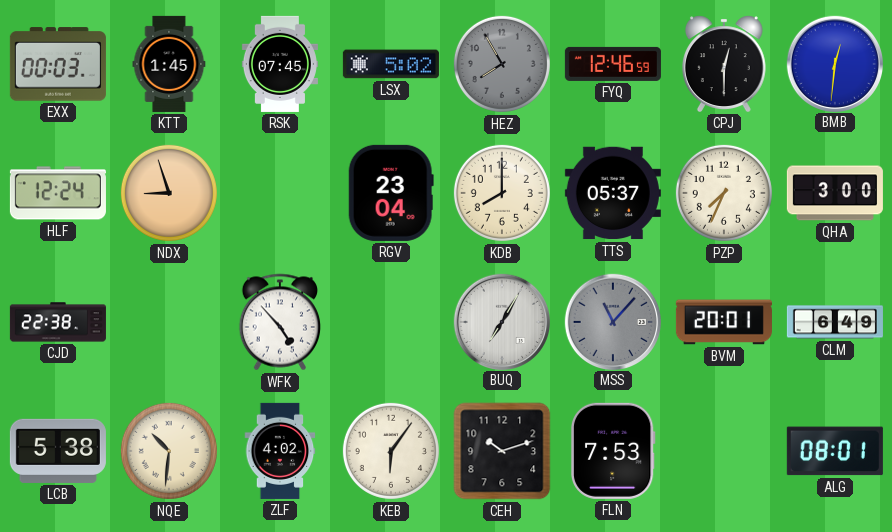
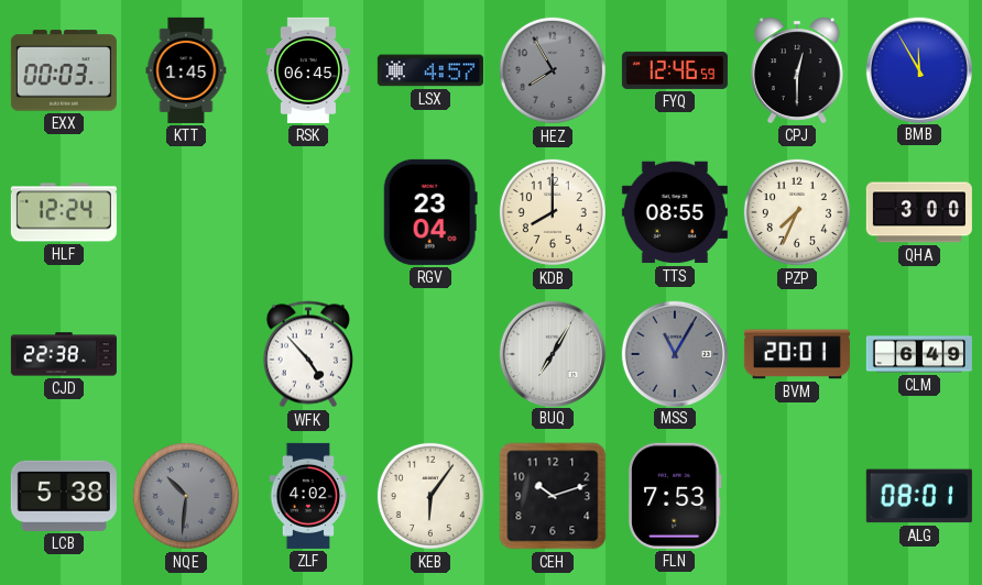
RSK: 07:45 -> 06:45 (308, 70)
LSX: 5:02 -> 4:57 (430, 70)
BMB: 12:31 -> 11:55 (918, 69)
NDX: 8:57 -> none (169, 193)
TTS: 05:37 -> 08:55 (675, 212)
MSS: 11:07 -> 11:05 (674, 353)
NQE dial: cream -> grey (186, 496)
